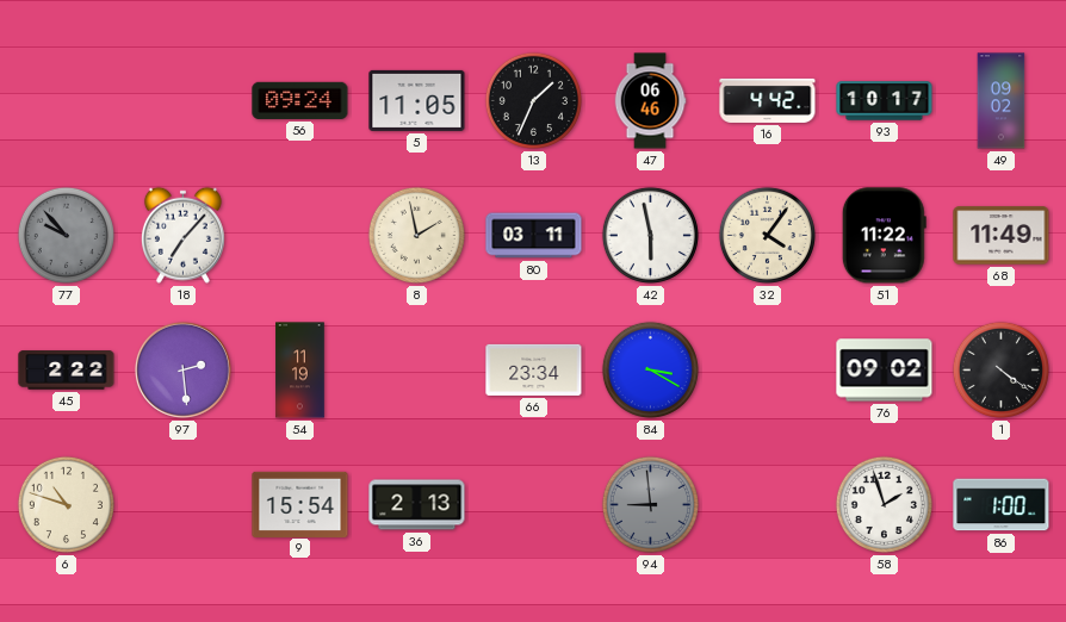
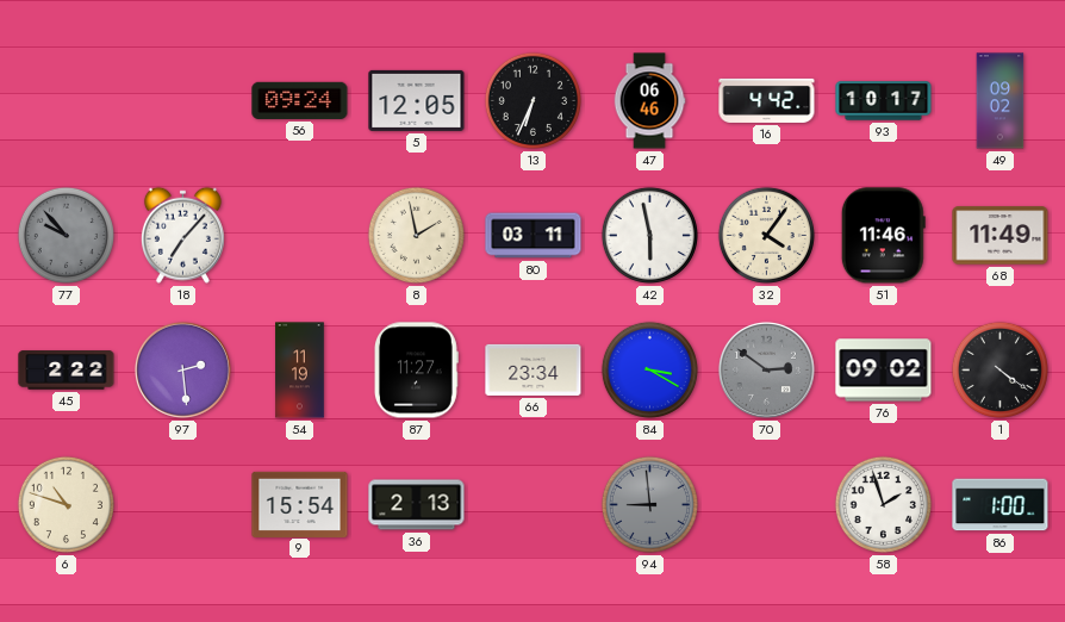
5: 11:05 -> 12:05 (417, 100)
13: 1:34 -> 6:34 (532, 100)
51: 11:22 -> 11:46 (883, 236)
87: none -> 11:27 (416, 371)
70: none -> 2:51 (766, 369)
